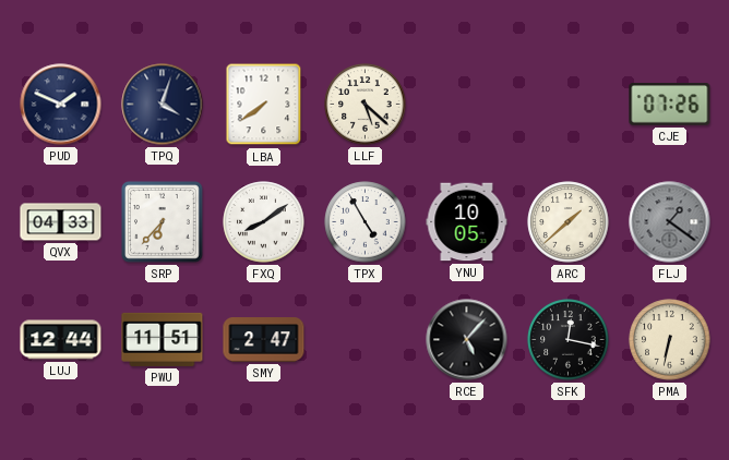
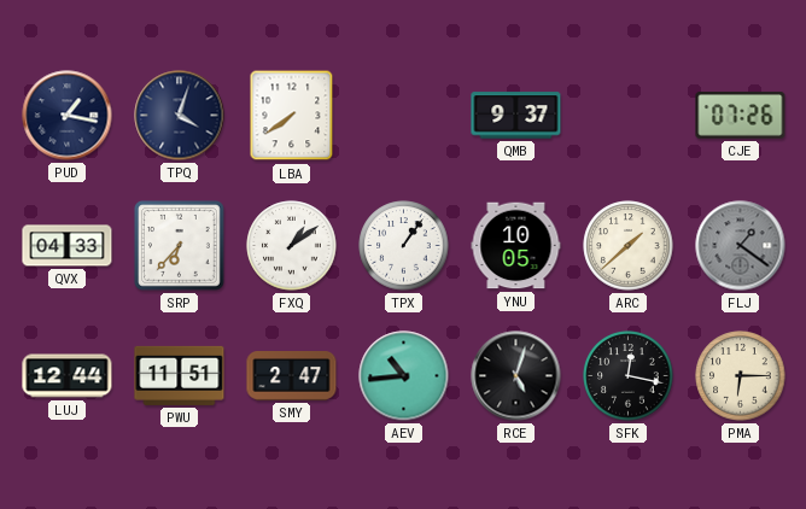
PUD: 1:49 -> 1:17 (68, 116)
LLF: 5:22 -> none (366, 105)
QMB: none -> 9:37 (516, 116)
FXQ: 8:09 -> 1:09 (292, 246)
TPX: 4:55 -> 1:06 (404, 246)
AEV: none -> 10:44 (404, 376)
RCE: 5:07 -> 5:03 (516, 376)
PMA: 6:32 -> 6:15 (741, 376)
